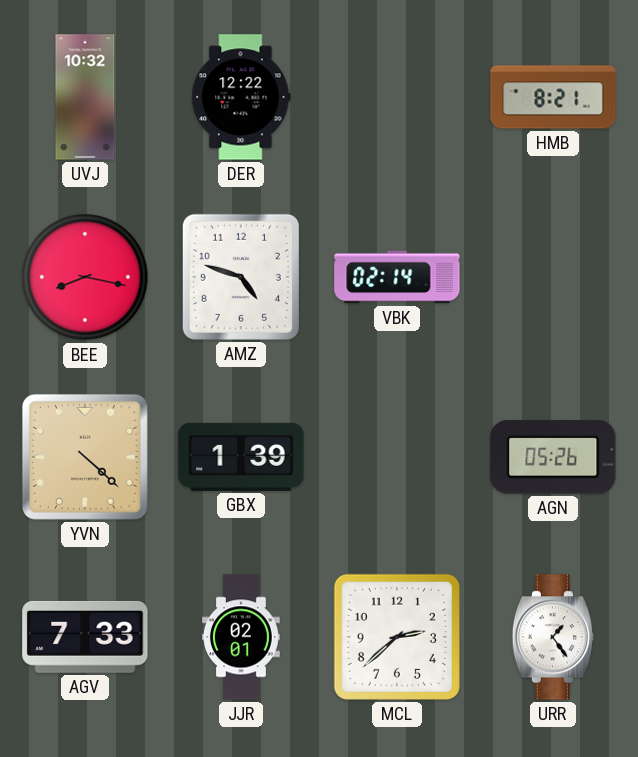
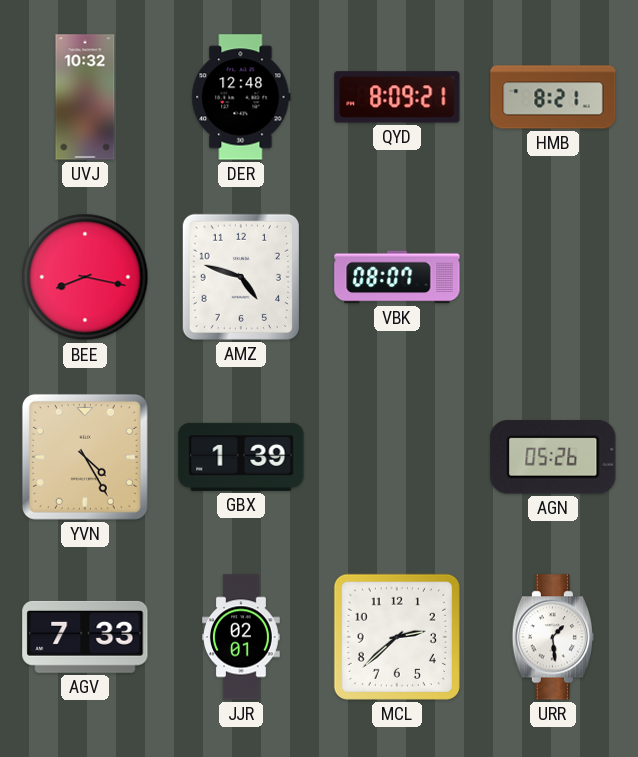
DER: 12:22 -> 12:48 (241, 97)
QYD: none -> 8:09 (397, 97)
VBK: 02:14 -> 08:07 (397, 277)
YVN: 4:22 -> 4:25 (85, 457)
URR: 1:24 -> 1:29 (552, 637)
